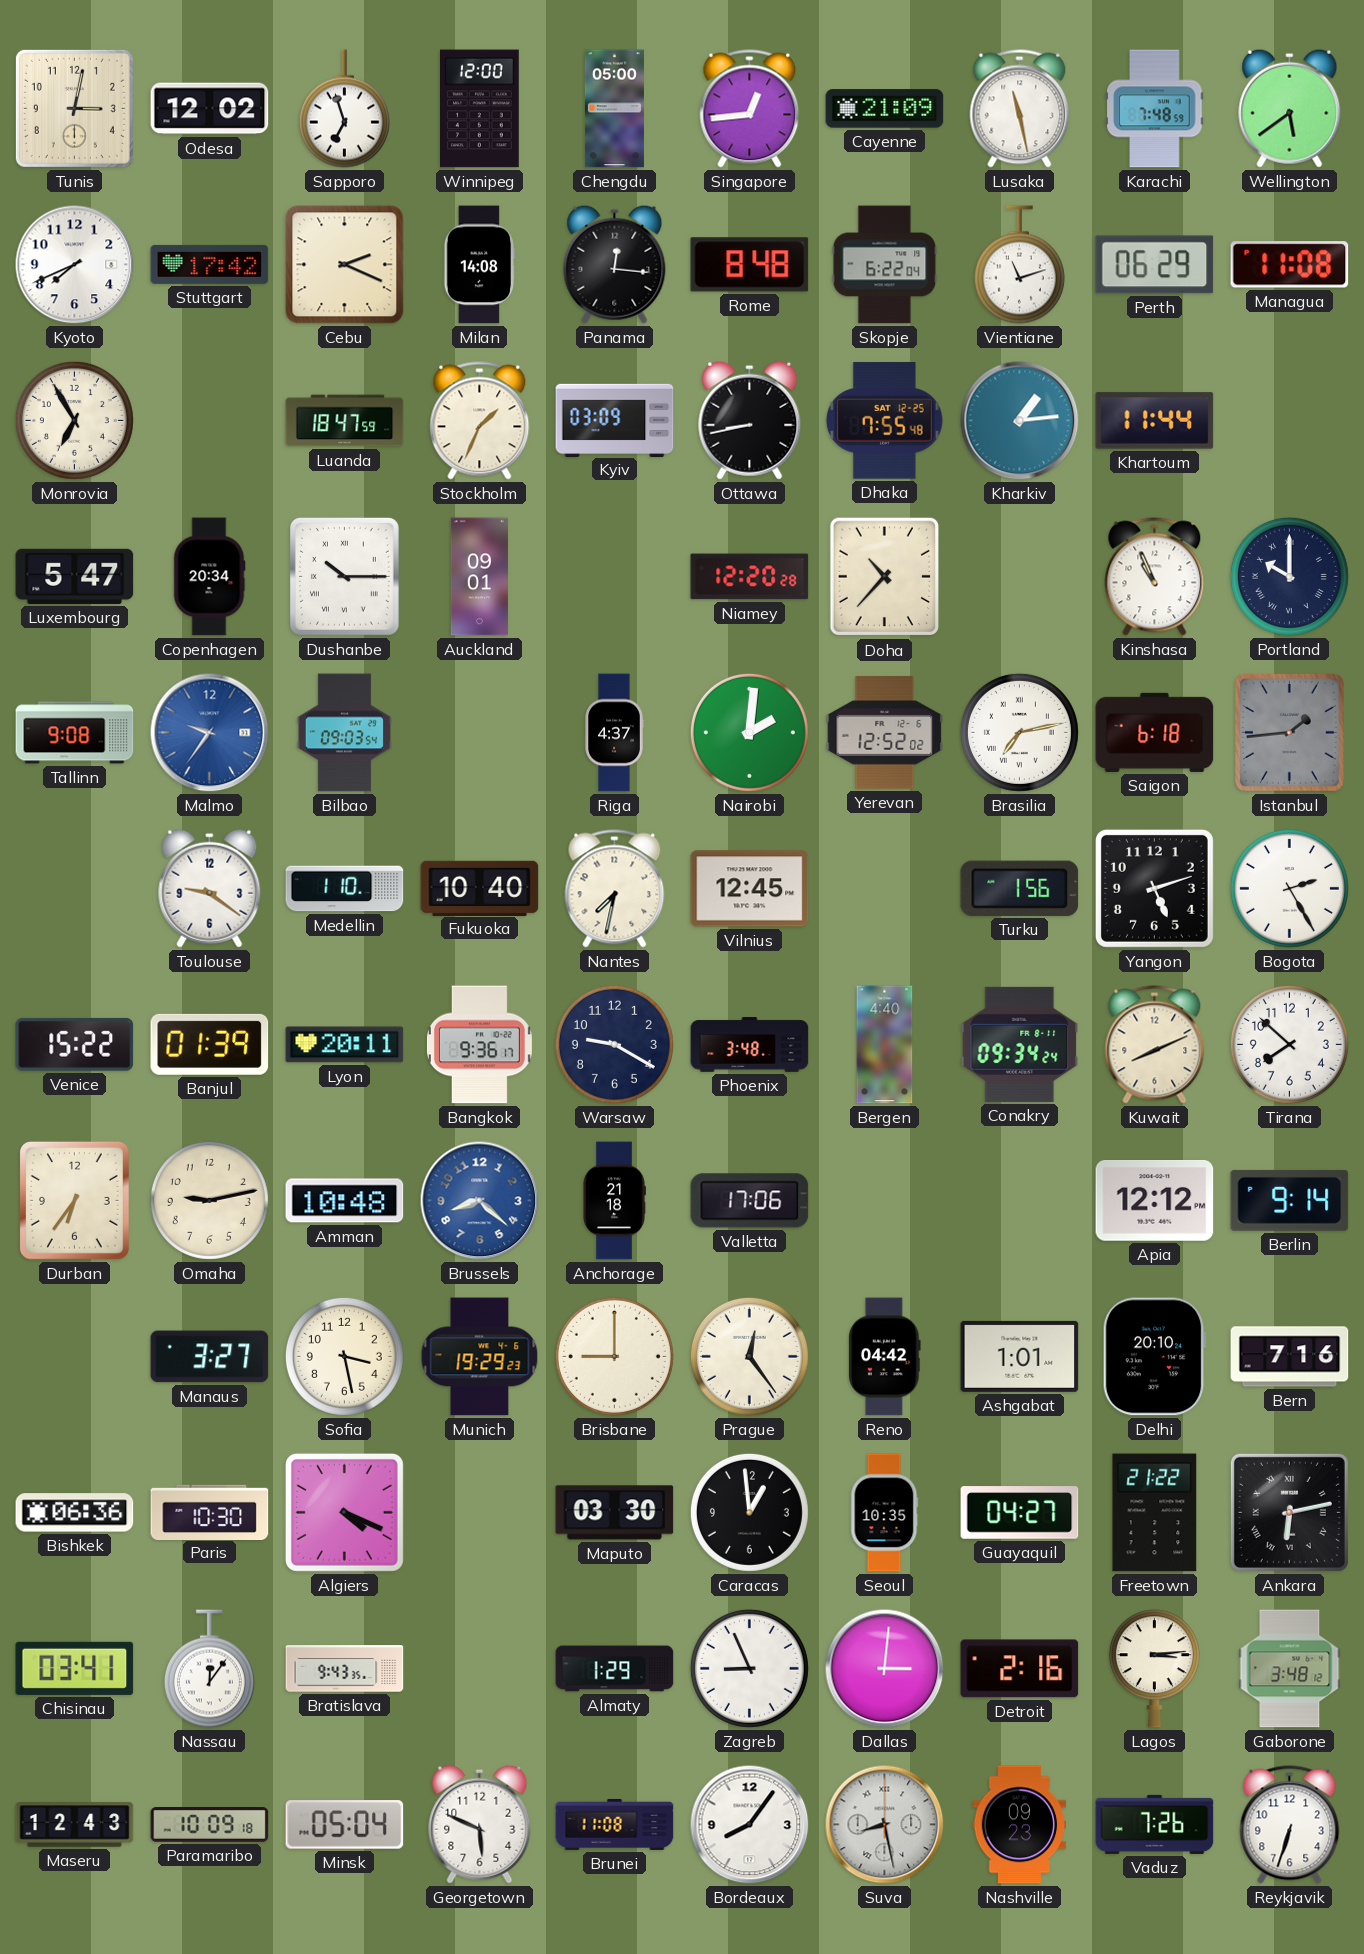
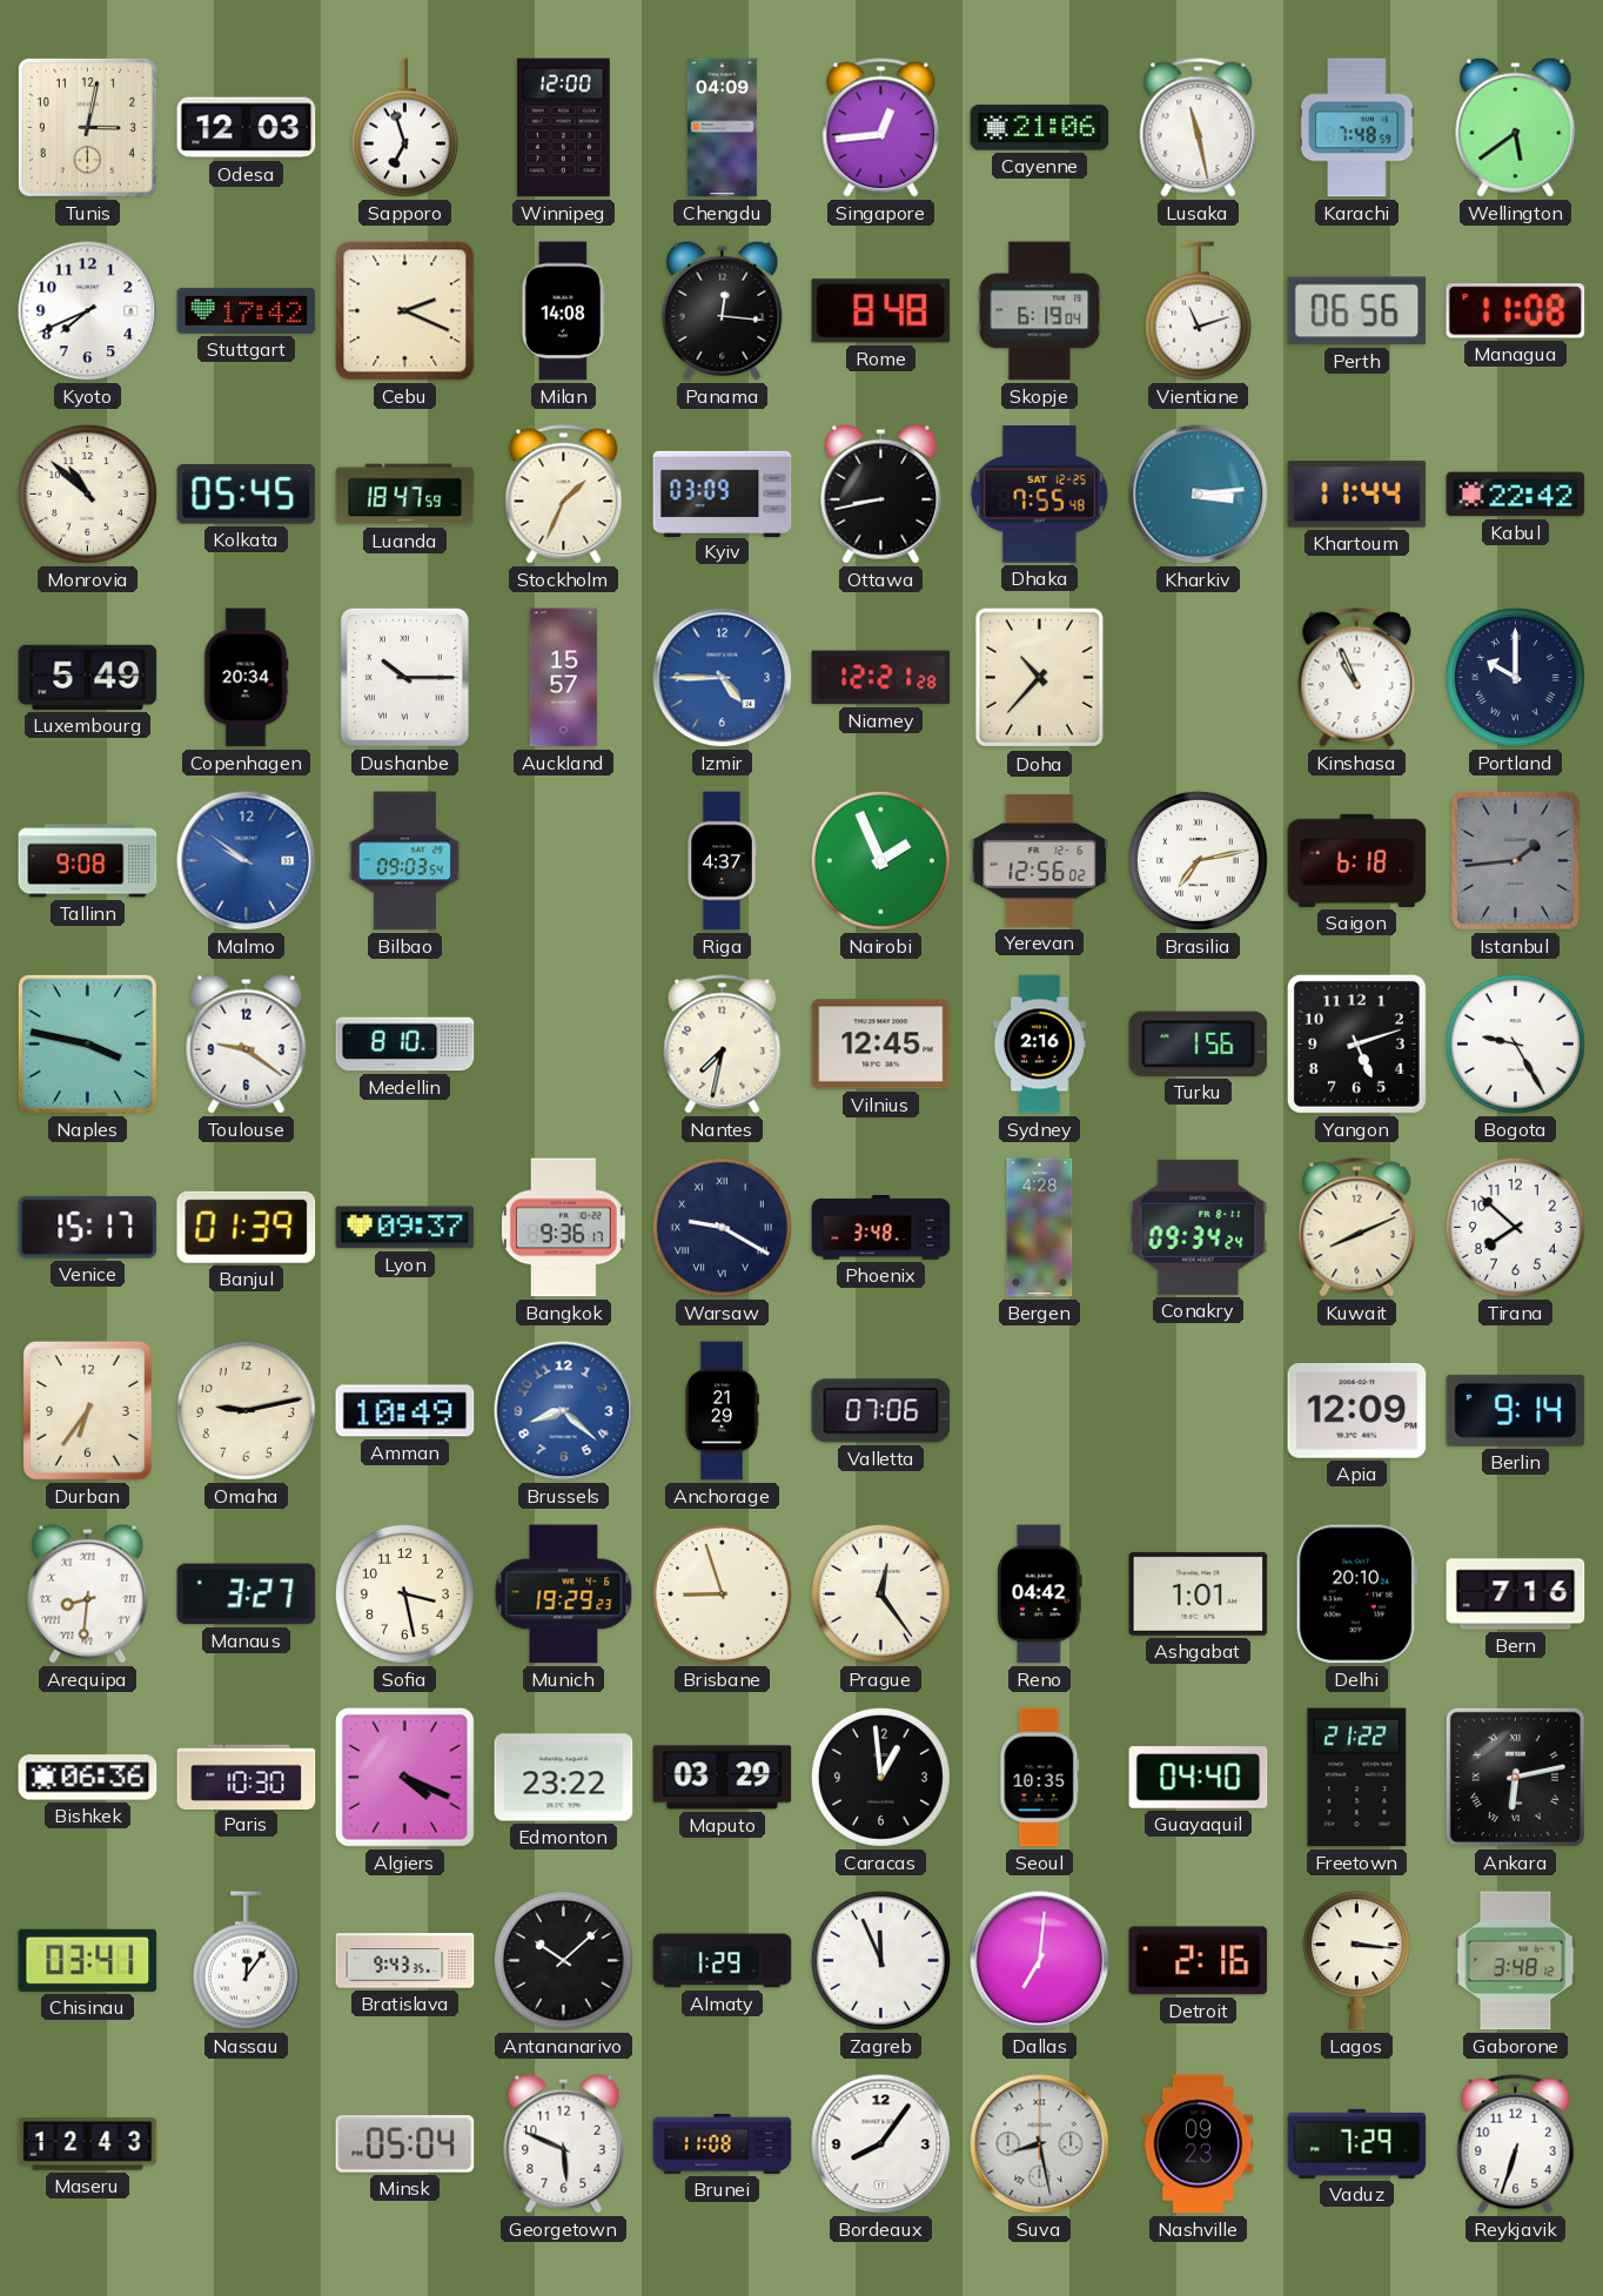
Odesa: 12:02 -> 12:03 (247, 128)
Chengdu: 05:00 -> 04:09 (722, 128)
Cayenne: 21:09 -> 21:06 (1040, 128)
Skopje: 6:22 -> 6:19 (1040, 311)
Perth: 06:29 -> 06:56 (1357, 311)
Monrovia: 6:55 -> 10:52 (87, 494)
Kolkata: none -> 05:45 (247, 495)
Kharkiv: 1:14 -> 3:14 (1199, 495)
Kabul: none -> 22:42 (1516, 495)
Luxembourg: 5:47 -> 5:49 (88, 677)
Auckland: 09:01 -> 15:57 (563, 678)
Izmir: none -> 4:45 (723, 678)
Niamey: 12:20 -> 12:21 (881, 678)
Malmo: 9:36 -> 9:51 (247, 861)
Nairobi: 2:01 -> 1:56 (880, 860)
Yerevan: 12:52 -> 12:56 (1040, 860)
Naples: none -> 3:47 (87, 1043)
Medellin: 1:10 -> 8:10 (405, 1045)
Fukuoka: 10:40 -> none (480, 888)
Sydney: none -> 2:16 (1039, 1045)
Bogota: 2:25 -> 9:25 (1515, 1043)
Venice: 15:22 -> 15:17 (88, 1227)
Lyon: 20:11 -> 09:37 (405, 1228)
Warsaw numerals: Arabic -> Roman (722, 1227)
Bergen: 4:40 -> 4:28 (1040, 1228)
Amman: 10:48 -> 10:49 (405, 1411)
Anchorage: 21:18 -> 21:29 (722, 1411)
Valletta: 17:06 -> 07:06 (881, 1411)
Apia: 12:12 -> 12:09 (1357, 1411)
Arequipa: none -> 8:31 (88, 1593)
Brisbane: 9:00 -> 8:57 (722, 1593)
Edmonton: none -> 23:22 (564, 1778)
Maputo: 03:30 -> 03:29 (723, 1778)
Guayaquil: 04:27 -> 04:40 (1199, 1778)
Antananarivo: none -> 10:08 (563, 1960)
Zagreb: 8:56 -> 11:56 (880, 1960)
Dallas: 3:01 -> 7:01 (1040, 1961)
Lagos: 3:14 -> 3:16 (1356, 1961)
Paramaribo: 10:09 -> none (210, 1825)
Vaduz: 7:26 -> 7:29 (1357, 2143)
